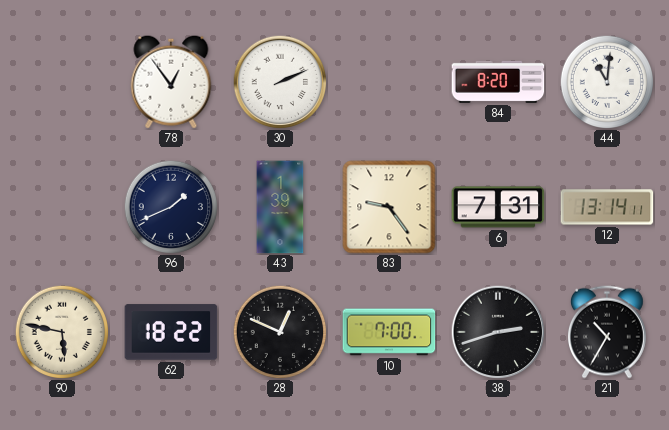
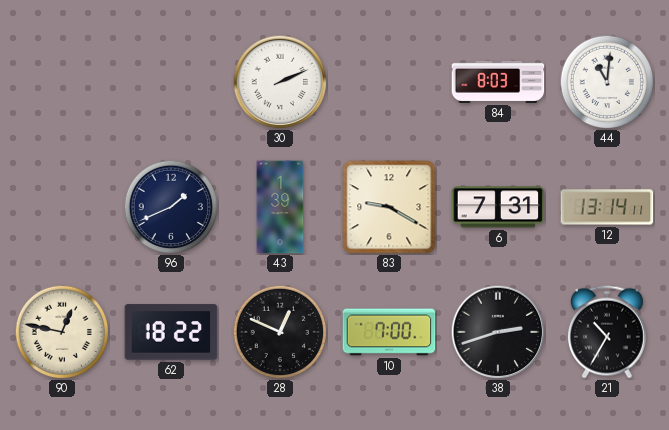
78: 12:54 -> none (171, 82)
84: 8:20 -> 8:03 (498, 82)
83: 9:24 -> 9:20 (389, 207)
90: 5:47 -> 12:47 (61, 331)
